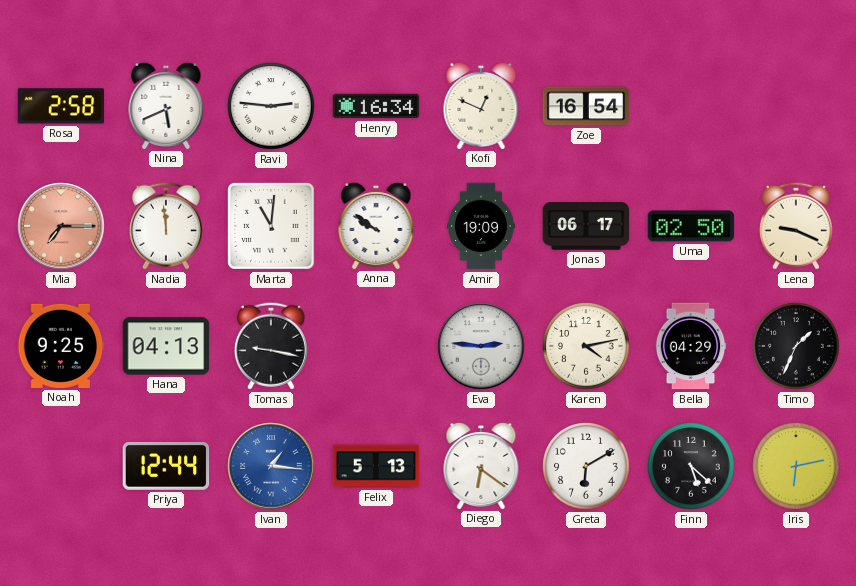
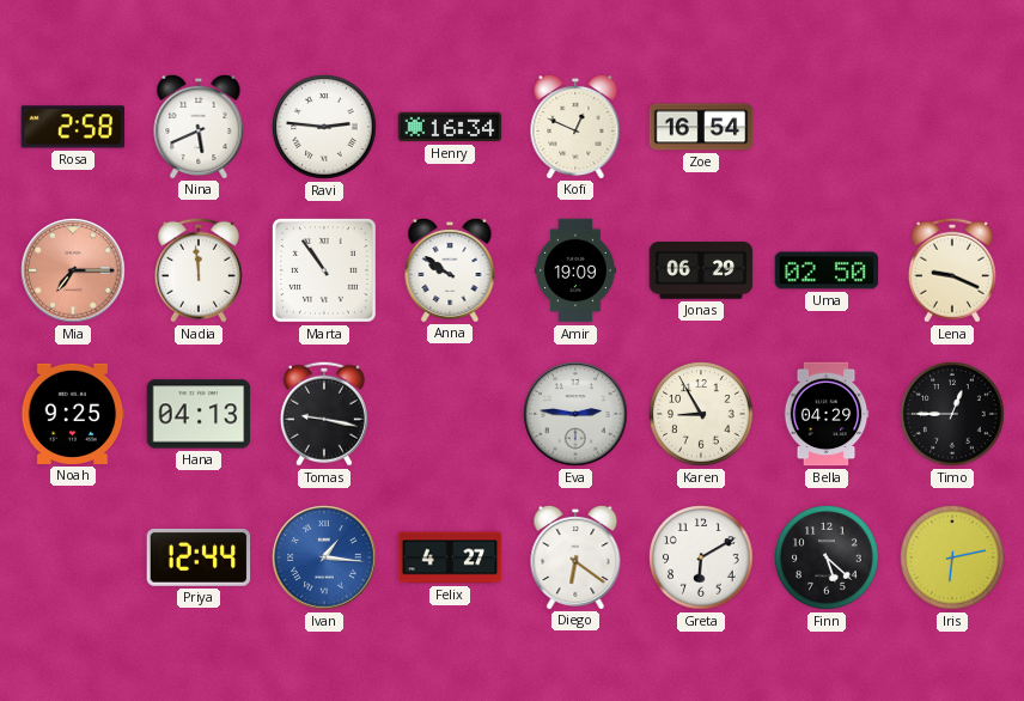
Marta: 11:01 -> 10:54 (324, 270)
Jonas: 06:17 -> 06:29 (701, 270)
Karen: 4:13 -> 8:55 (701, 414)
Timo: 1:34 -> 12:45 (952, 414)
Felix: 5:13 -> 4:27 (450, 557)
